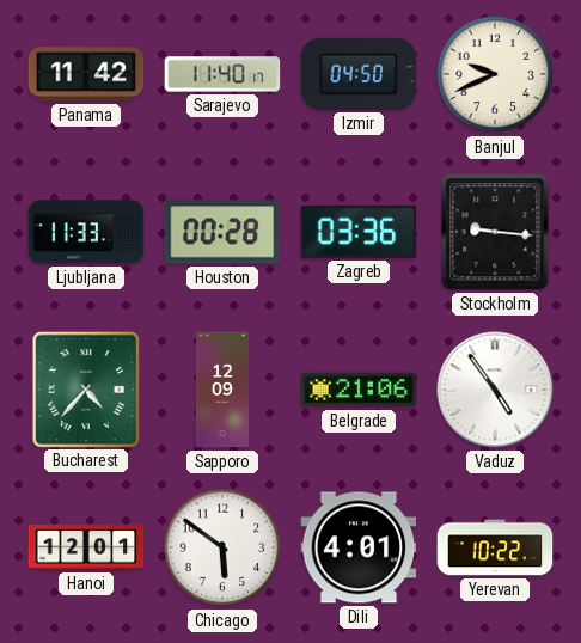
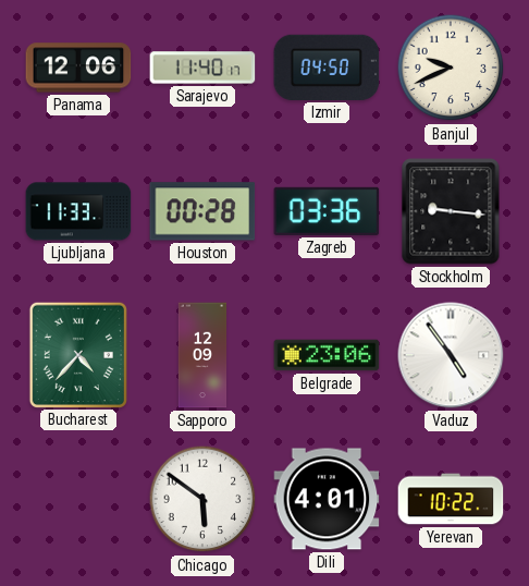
Panama: 11:42 -> 12:06 (78, 68)
Belgrade: 21:06 -> 23:06 (327, 355)
Hanoi: 12:01 -> none (86, 547)
